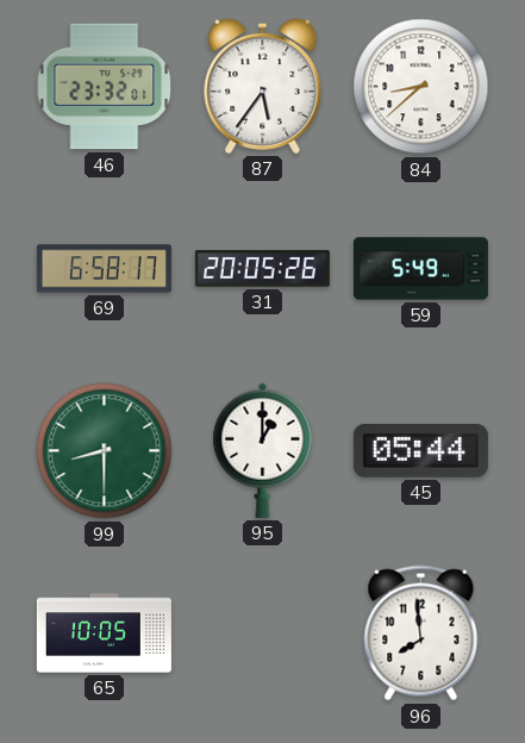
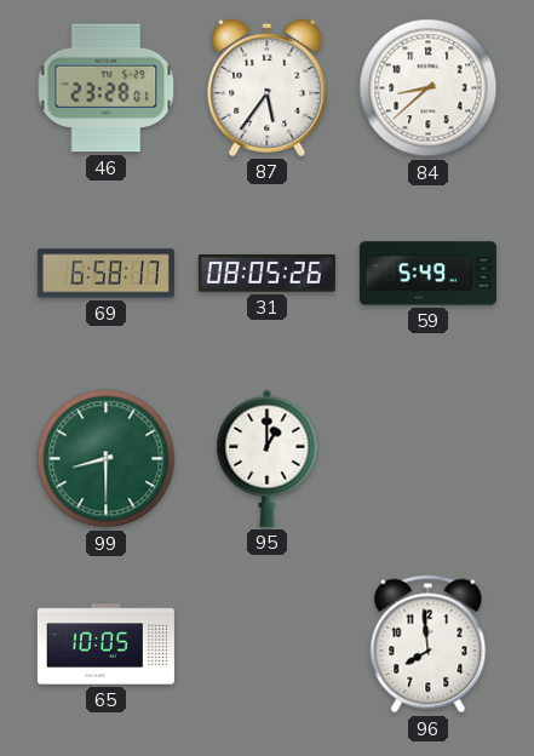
46: 23:32 -> 23:28 (107, 88)
31: 20:05 -> 08:05 (266, 274)
45: 05:44 -> none (420, 451)
